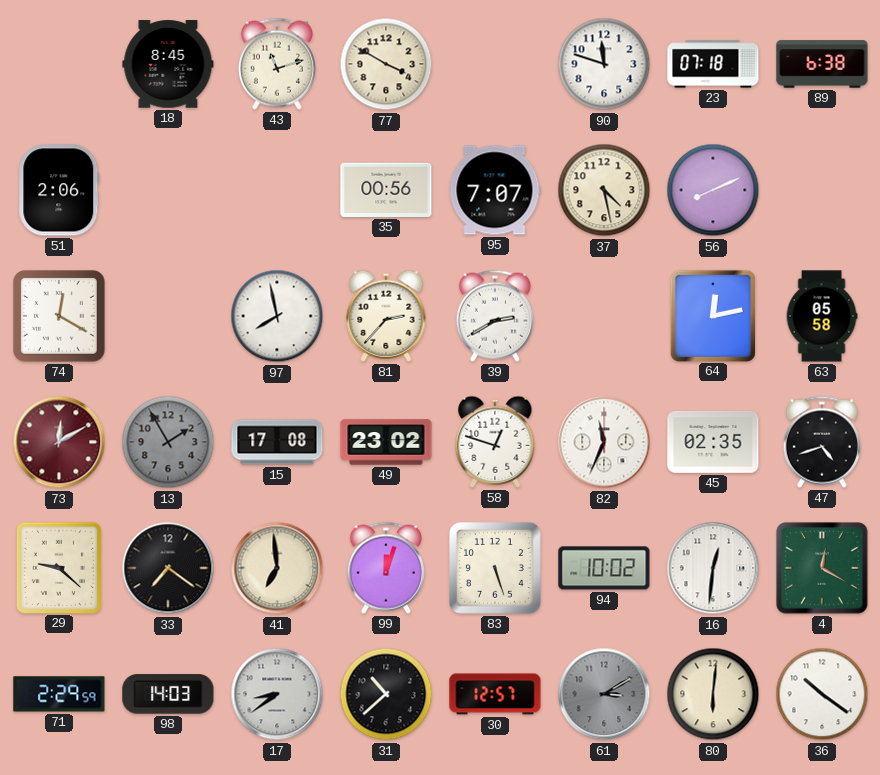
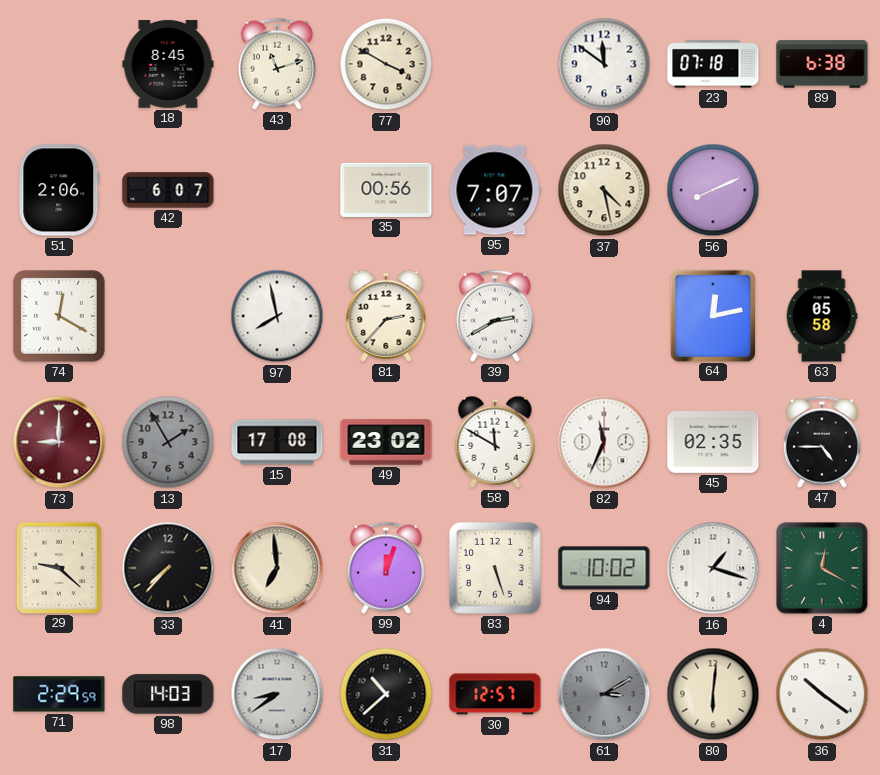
90: 11:48 -> 11:51 (604, 64)
42: none -> 6:07 (168, 190)
73: 12:10 -> 9:00 (59, 442)
58: 12:48 -> 11:50 (495, 442)
47: 4:42 -> 4:45 (822, 442)
33: 7:21 -> 7:37 (168, 568)
16: 12:31 -> 1:18 (713, 568)
